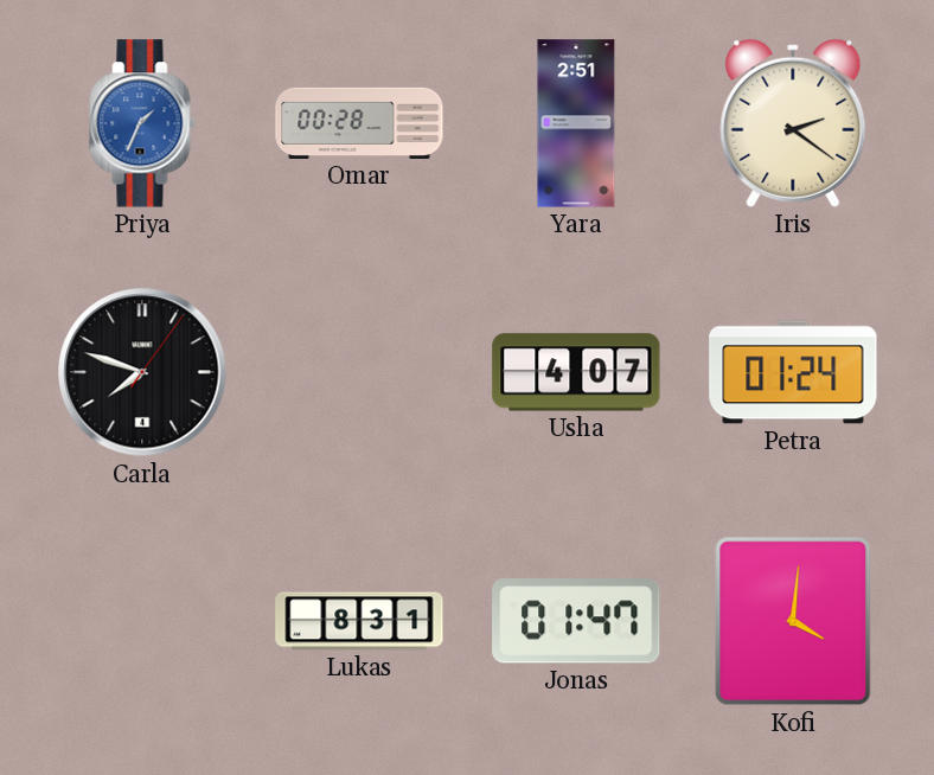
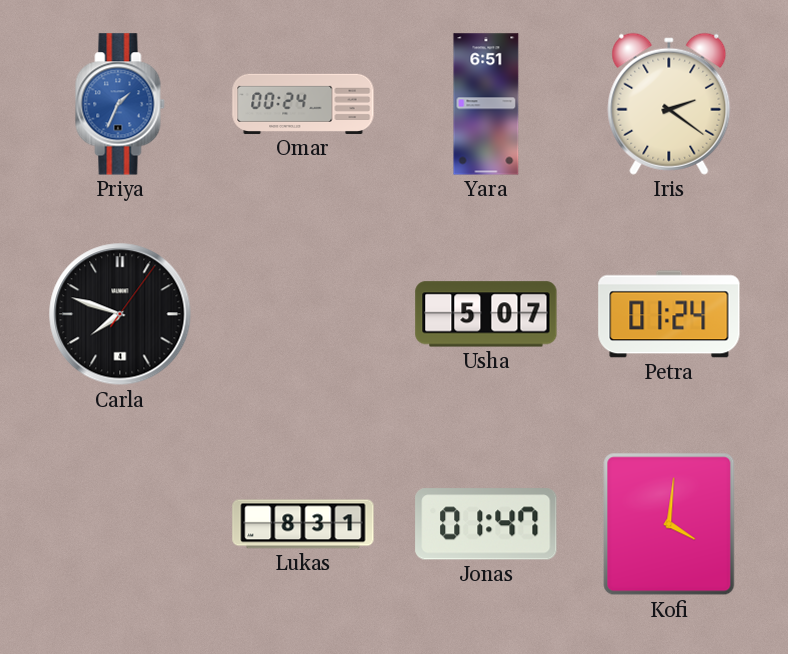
Omar: 00:28 -> 00:24 (303, 104)
Yara: 2:51 -> 6:51 (486, 104)
Usha: 4:07 -> 5:07 (486, 314)
